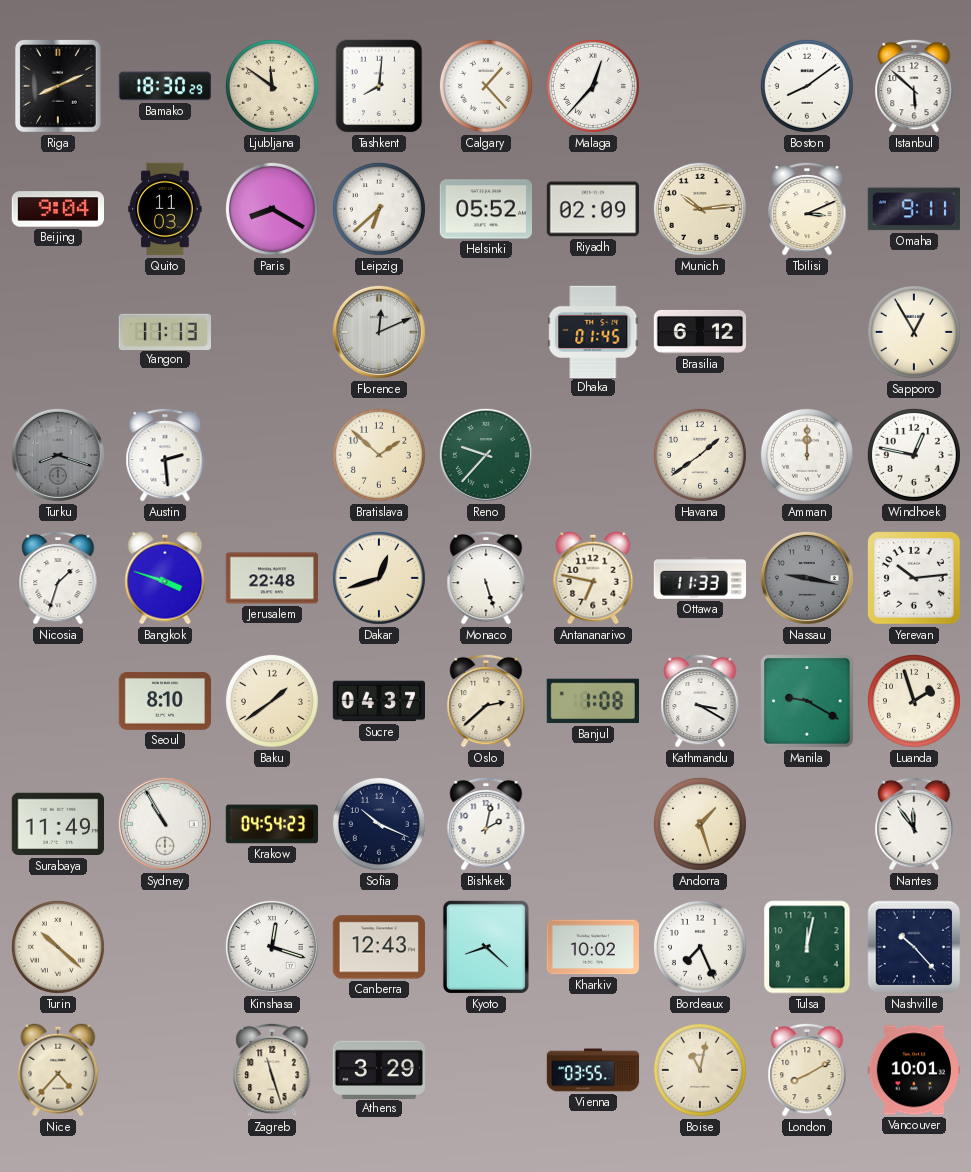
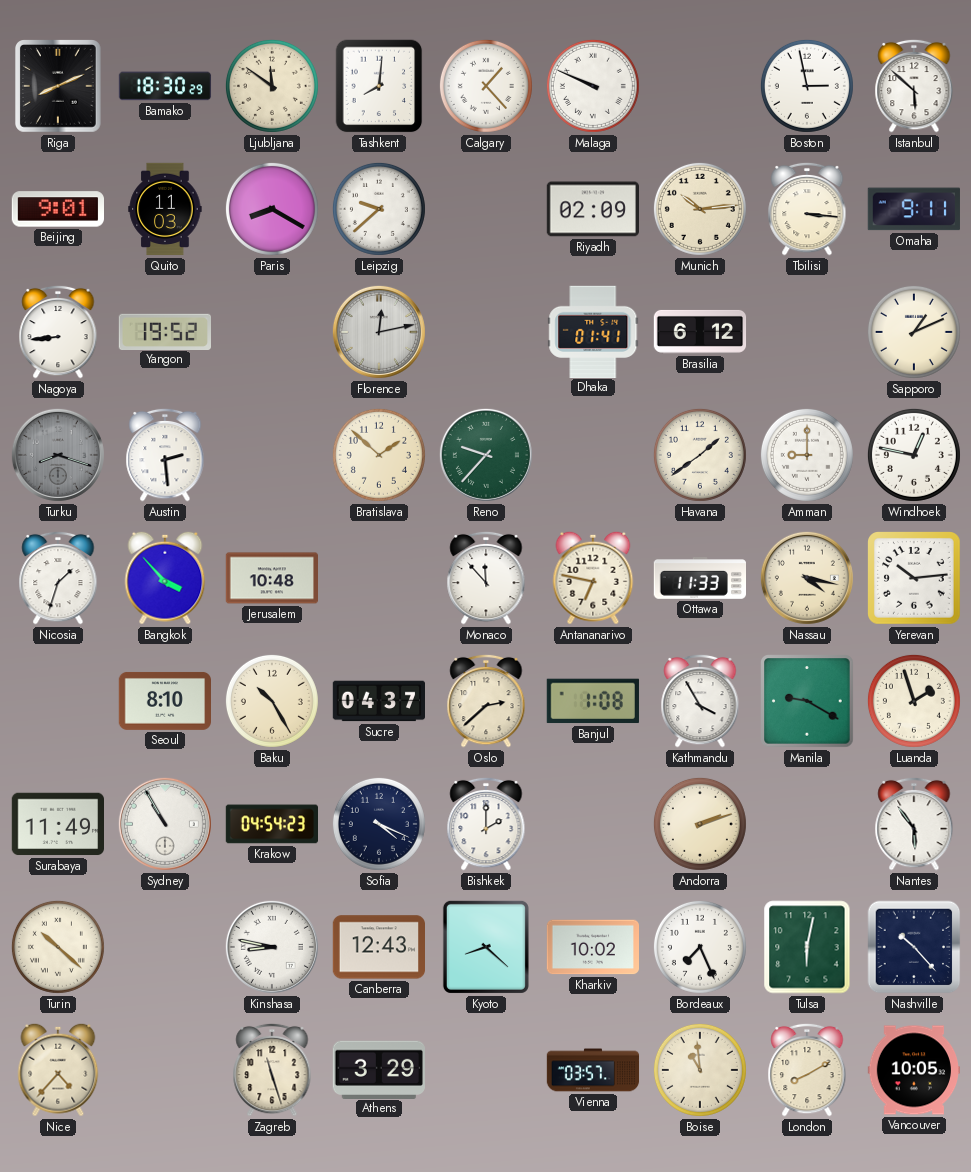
Malaga: 12:37 -> 9:49 (593, 86)
Boston: 8:09 -> 2:58 (807, 86)
Beijing: 9:04 -> 9:01 (57, 209)
Leipzig: 6:38 -> 9:38 (379, 209)
Helsinki: 05:52 -> none (485, 209)
Tbilisi: 3:11 -> 3:16 (807, 209)
Nagoya: none -> 8:44 (58, 332)
Yangon: 11:13 -> 19:52 (164, 331)
Florence: 12:11 -> 12:13 (379, 332)
Dhaka: 01:45 -> 01:41 (593, 331)
Sapporo: 12:55 -> 1:11 (914, 332)
Amman: 12:00 -> 9:00 (807, 455)
Bangkok: 3:48 -> 3:53 (165, 578)
Jerusalem: 22:48 -> 10:48 (271, 578)
Dakar: 12:42 -> none (379, 578)
Monaco: 5:27 -> 11:53 (486, 578)
Nassau: 9:17 -> 4:17 (807, 578)
Nassau dial: grey -> cream (807, 578)
Baku: 1:39 -> 10:25 (272, 701)
Kathmandu: 3:20 -> 3:55 (700, 701)
Sofia: 10:19 -> 4:19 (379, 824)
Bishkek: 2:02 -> 2:00 (486, 824)
Andorra: 1:27 -> 2:12 (700, 824)
Nantes: 11:54 -> 5:54 (914, 824)
Kinshasa: 12:18 -> 8:47 (272, 947)
Tulsa: 12:02 -> 6:02 (807, 947)
Vienna: 03:55 -> 03:57 (593, 1070)
Boise: 11:02 -> 10:59 (700, 1070)
Vancouver: 10:01 -> 10:05 (913, 1070)
